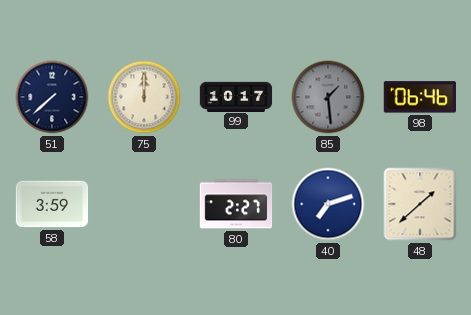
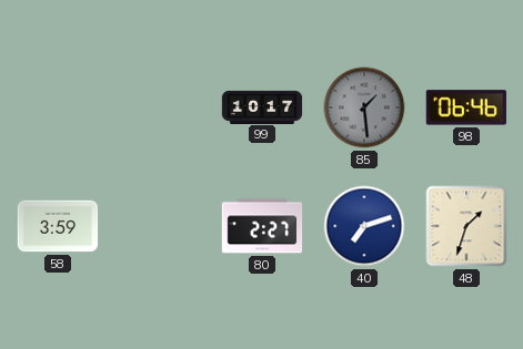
51: 7:38 -> none (52, 97)
75: 12:00 -> none (144, 97)
48: 1:38 -> 1:33 (466, 226)
